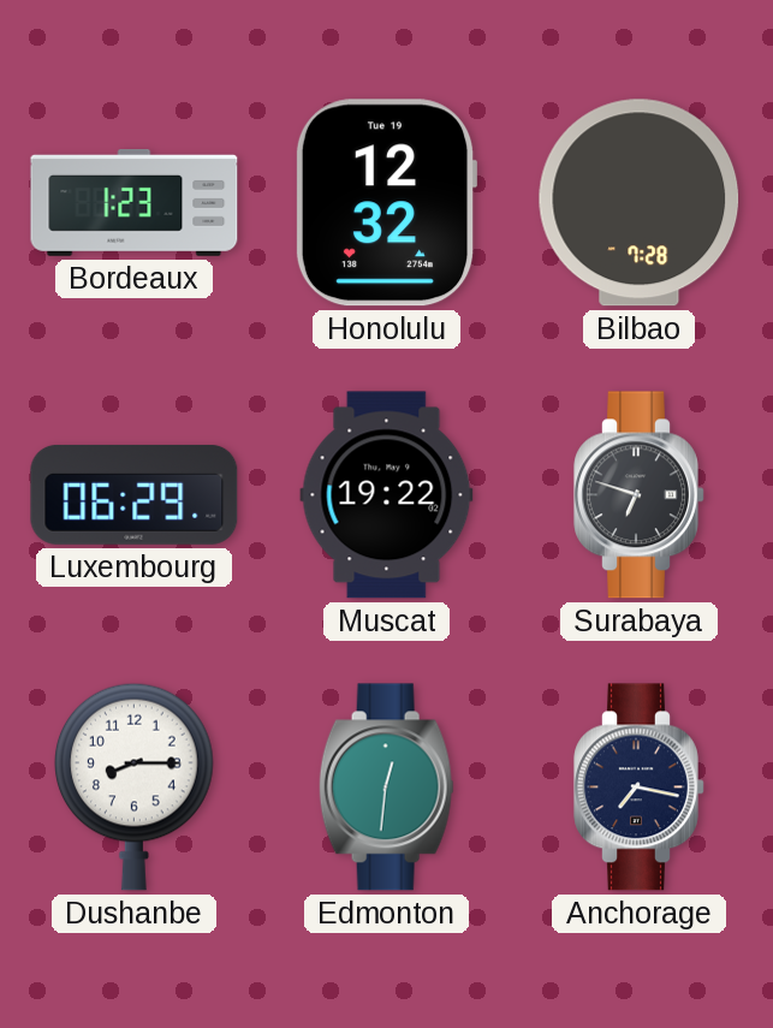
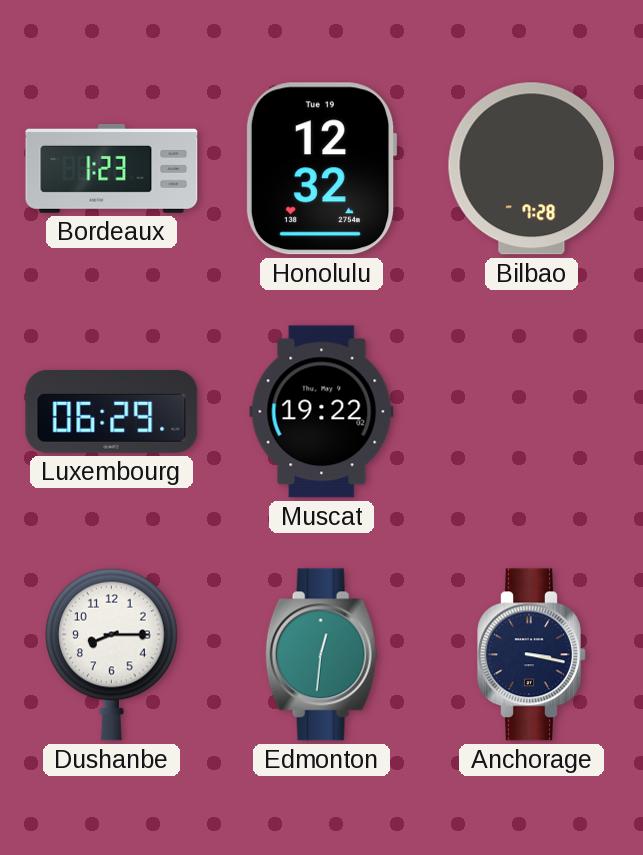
Surabaya: 6:48 -> none (640, 495)
Anchorage: 7:17 -> 3:17 (532, 655)
